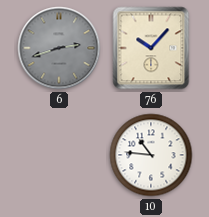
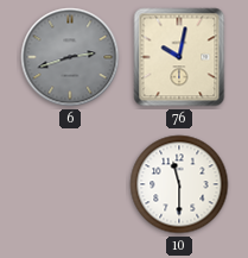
76: 10:07 -> 10:02 (179, 57)
10: 10:46 -> 11:30 (179, 184)
